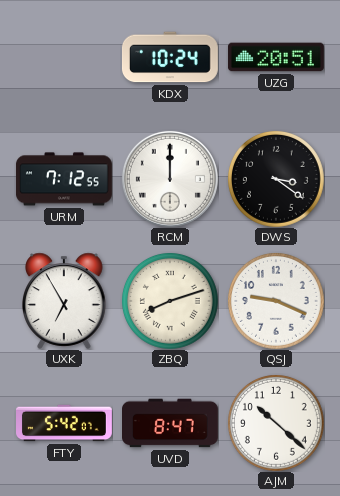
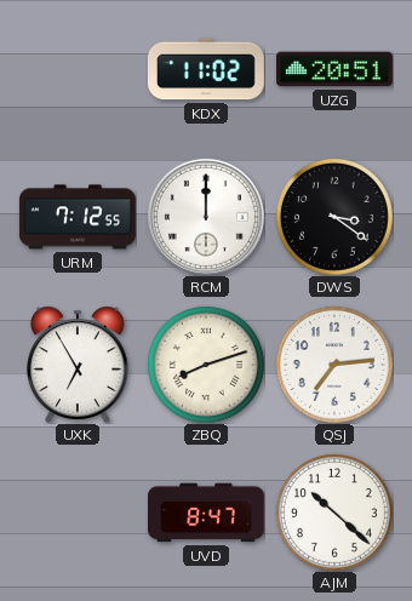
KDX: 10:24 -> 11:02 (206, 69)
QSJ: 9:19 -> 7:14 (334, 365)
FTY: 5:42 -> none (65, 423)
